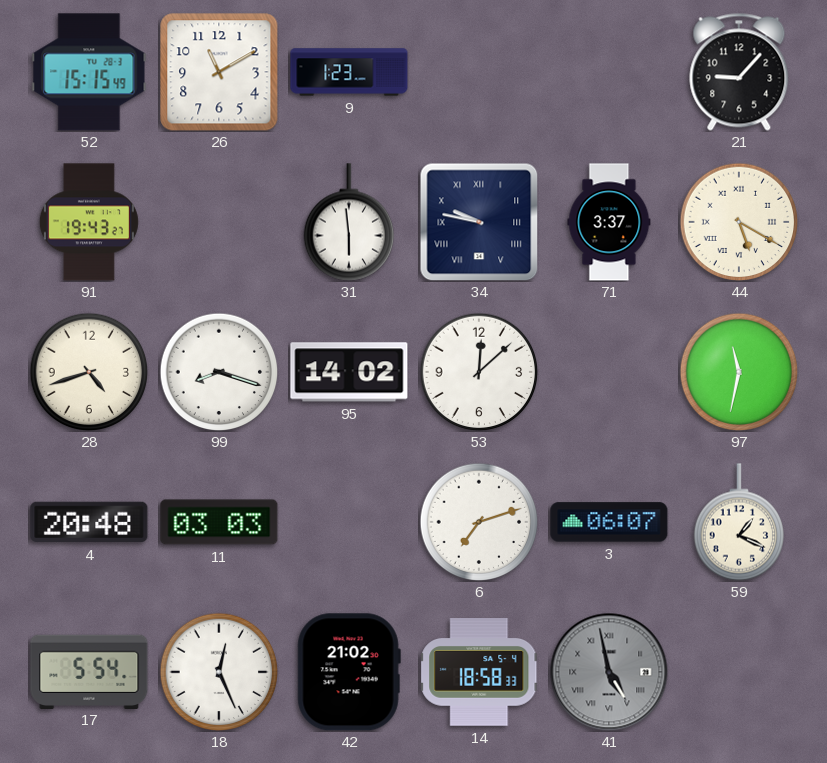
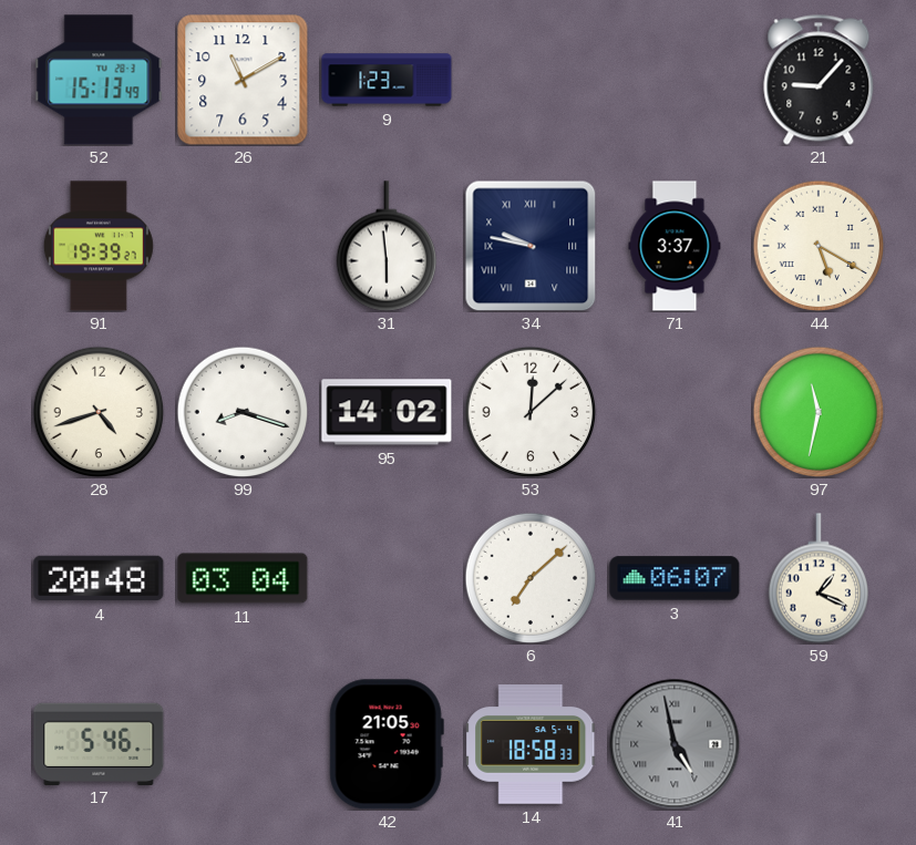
52: 15:15 -> 15:13 (99, 80)
91: 19:43 -> 19:39 (99, 246)
11: 03:03 -> 03:04 (243, 578)
6: 7:12 -> 7:08 (531, 578)
17: 5:54 -> 5:46 (99, 743)
18: 12:26 -> none (219, 672)
42: 21:02 -> 21:05 (387, 744)
